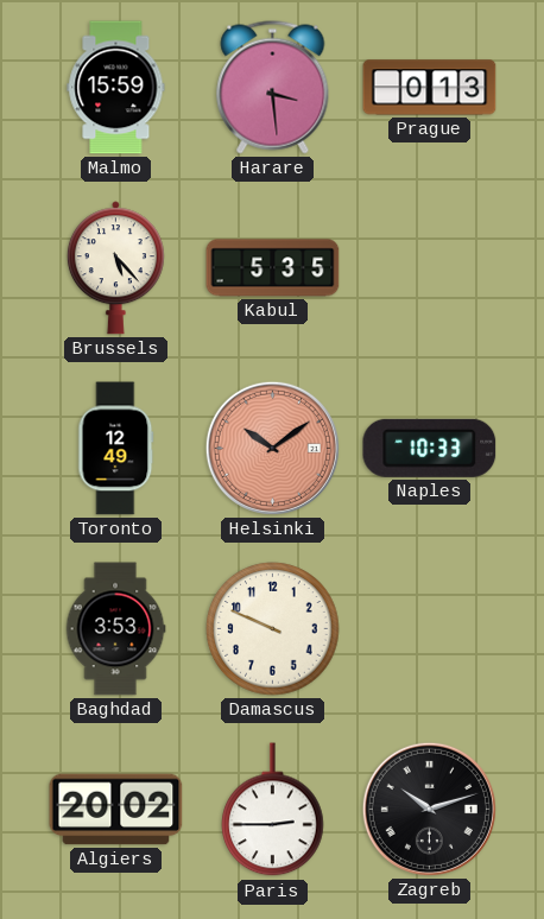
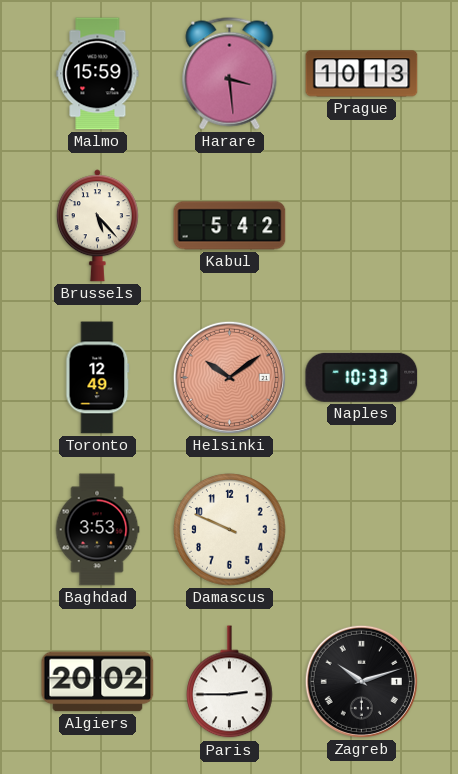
Prague: 0:13 -> 10:13 (362, 74)
Kabul: 5:35 -> 5:42 (230, 226)
